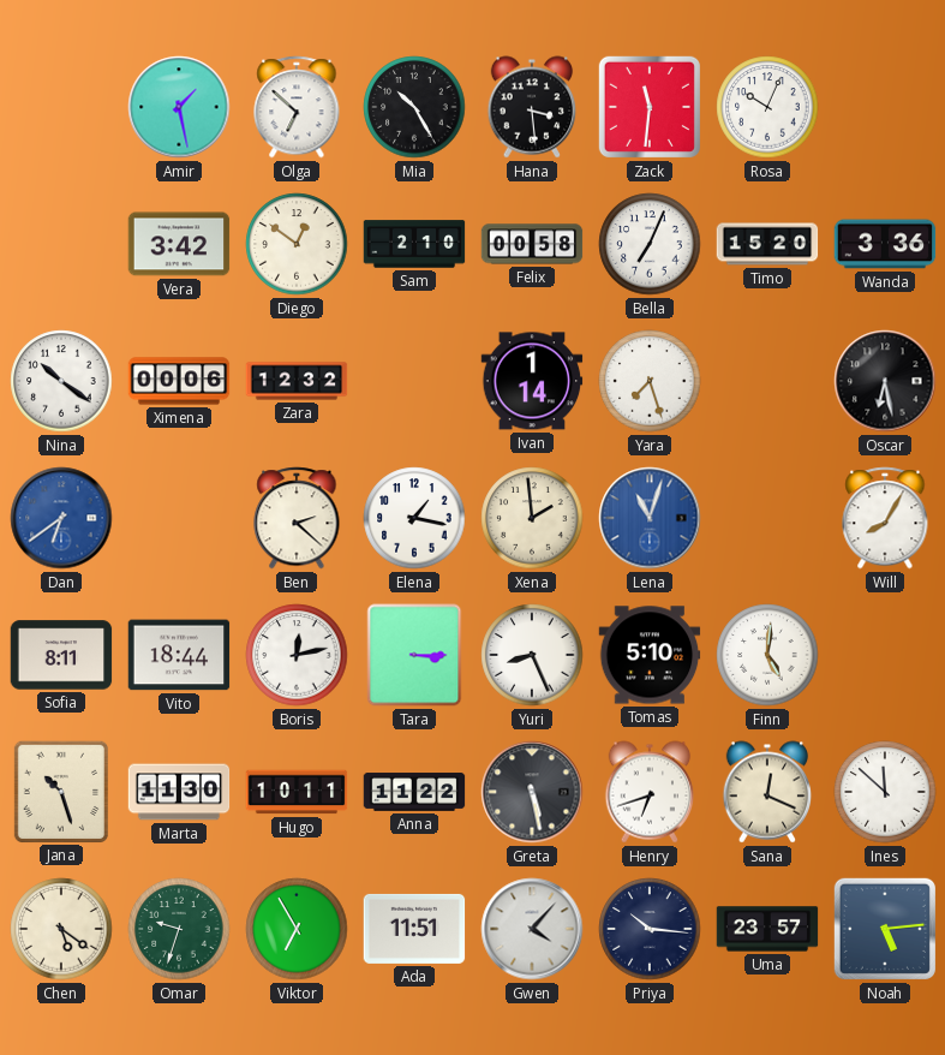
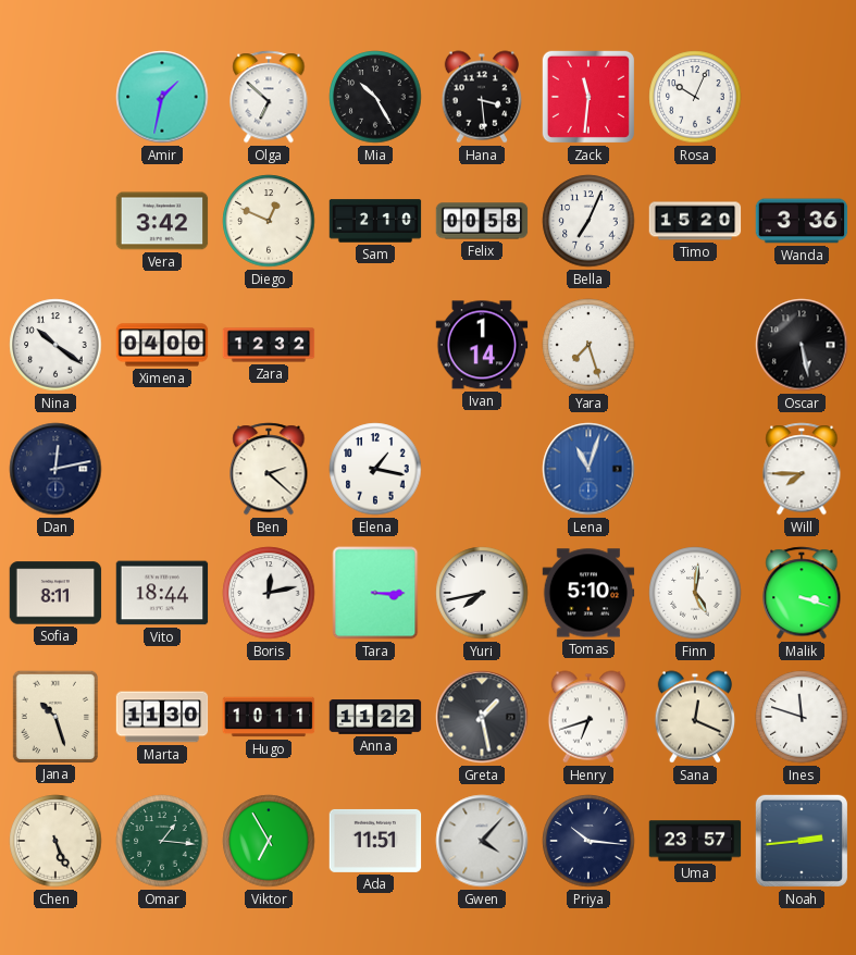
Amir: 1:28 -> 1:32 (162, 97)
Diego: 12:51 -> 12:49 (269, 221)
Ximena: 00:06 -> 04:00 (162, 345)
Oscar: 6:28 -> 5:28 (802, 345)
Dan: 6:39 -> 12:13 (55, 469)
Dan dial: blue -> navy (55, 469)
Xena: 1:59 -> none (532, 518)
Will: 8:05 -> 7:45 (802, 469)
Yuri: 8:26 -> 7:43 (482, 593)
Malik: none -> 3:18 (802, 593)
Greta: 5:28 -> 1:28 (482, 717)
Ines: 11:52 -> 11:48 (802, 717)
Chen: 5:21 -> 5:26 (55, 841)
Omar: 9:33 -> 1:16 (162, 841)
Noah: 5:14 -> 2:44 (802, 841)
